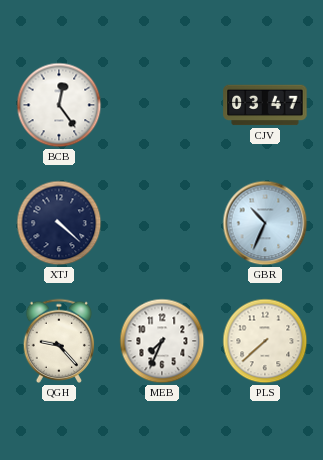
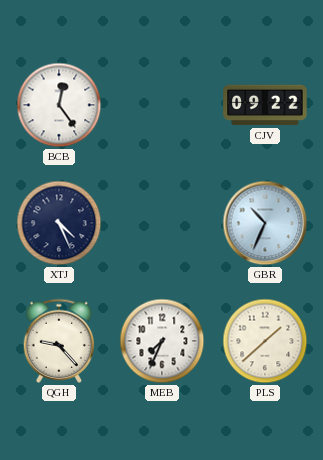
CJV: 03:47 -> 09:22 (265, 105)
XTJ: 4:22 -> 4:26 (59, 223)
PLS: 7:38 -> 1:38 (265, 341)
